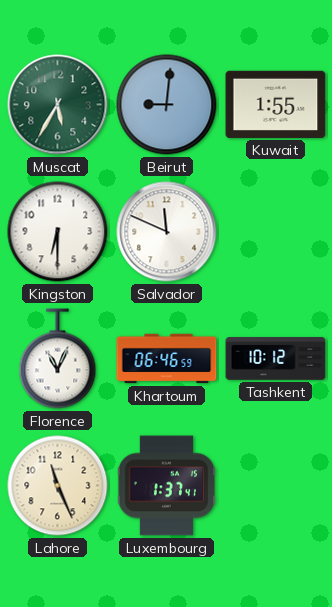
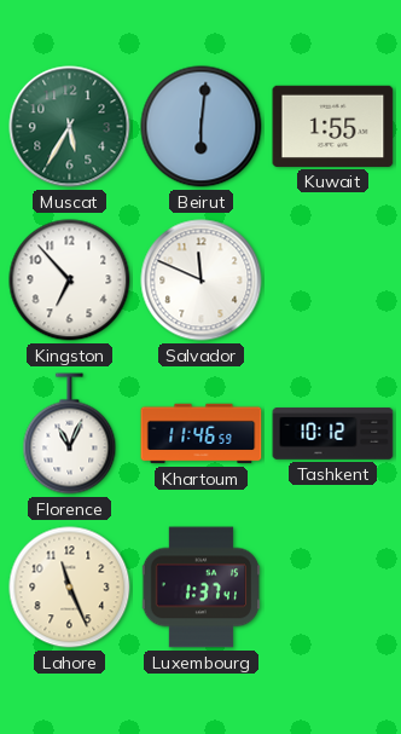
Beirut: 9:01 -> 6:01 (202, 127)
Kingston: 6:30 -> 6:53 (70, 281)
Khartoum: 06:46 -> 11:46 (202, 434)
